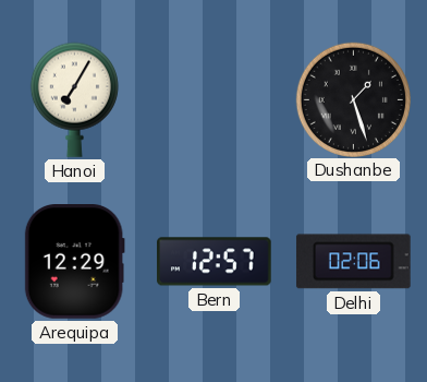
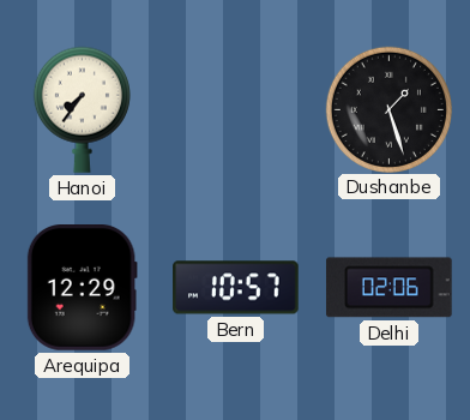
Hanoi: 7:05 -> 7:36 (82, 109)
Bern: 12:57 -> 10:57 (236, 288)
